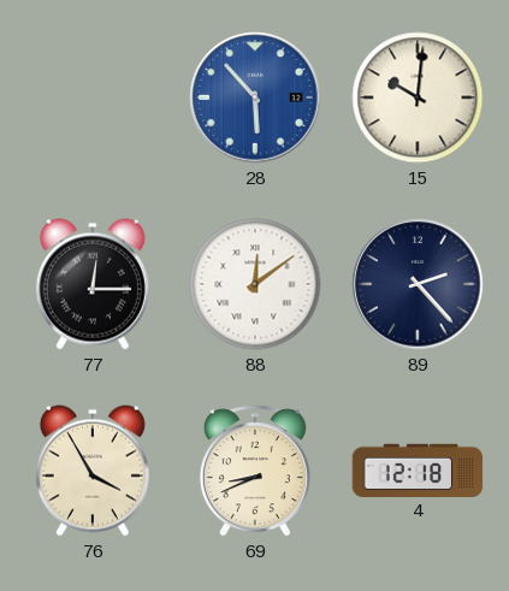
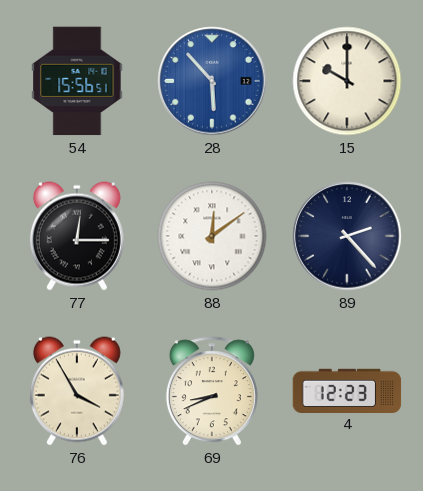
54: none -> 15:56 (77, 81)
15: 10:01 -> 10:00 (347, 81)
4: 12:18 -> 12:23 (347, 390)
